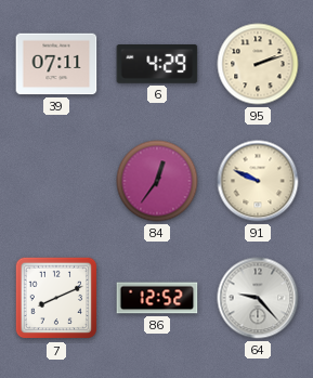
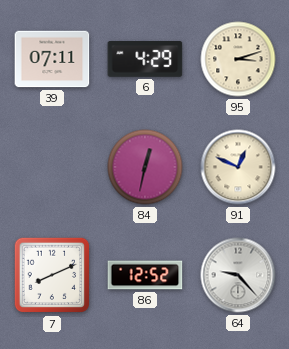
95: 2:12 -> 3:12 (238, 59)
84: 12:36 -> 12:32 (145, 167)
91: 9:49 -> 12:49 (238, 167)
